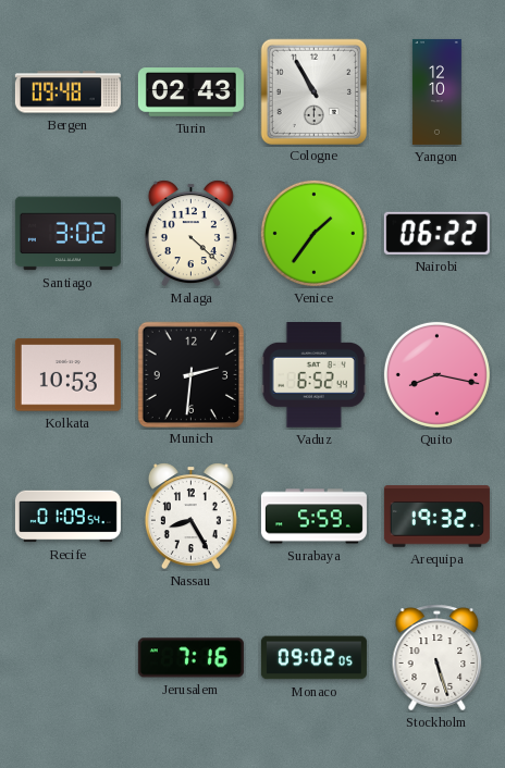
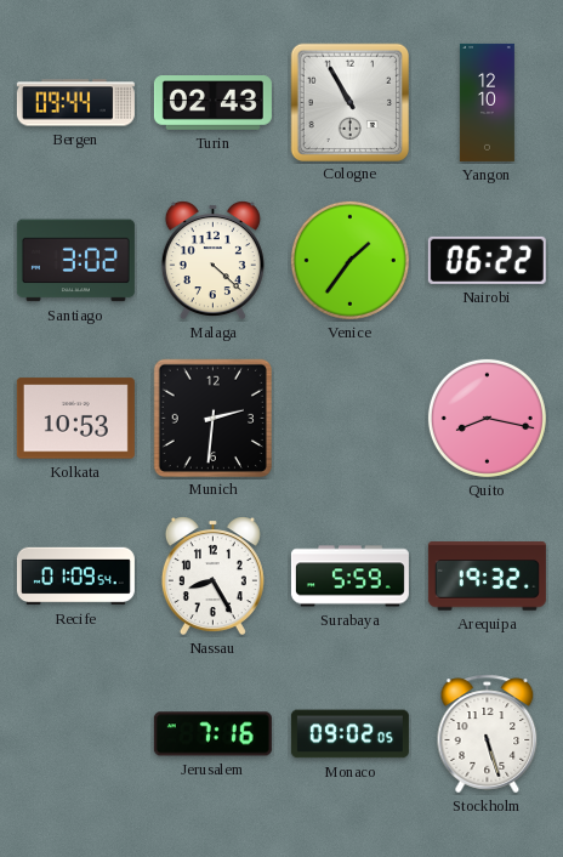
Bergen: 09:48 -> 09:44 (75, 103)
Vaduz: 6:52 -> none (313, 375)
